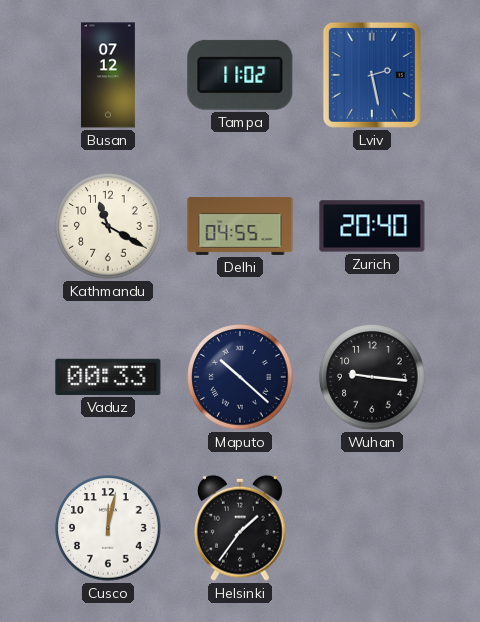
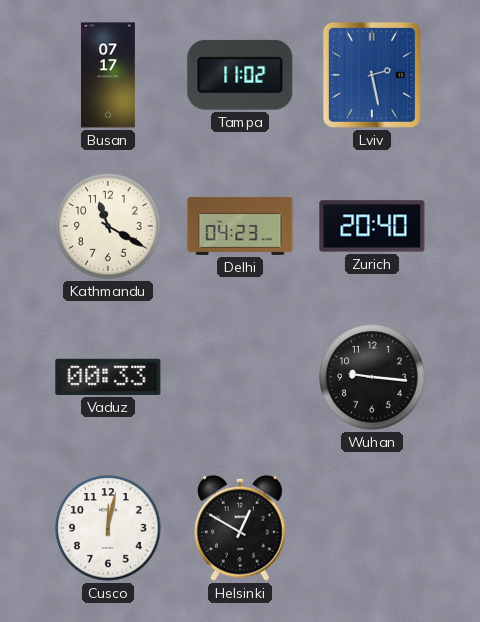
Busan: 07:12 -> 07:17 (108, 75)
Delhi: 04:55 -> 04:23 (240, 226)
Maputo: 10:22 -> none (240, 377)
Helsinki: 1:36 -> 12:50 (241, 528)
